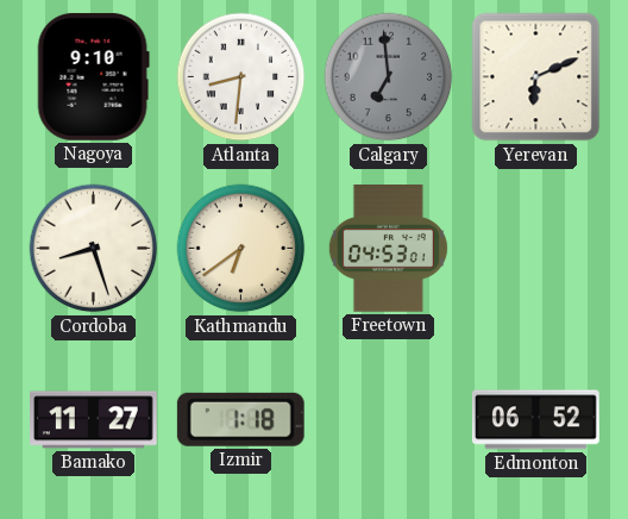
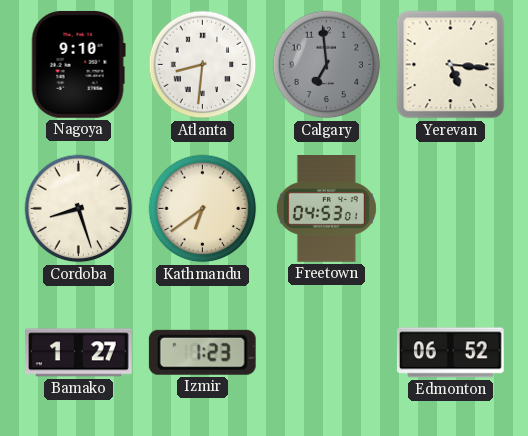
Yerevan: 6:11 -> 5:16 (451, 65)
Bamako: 11:27 -> 1:27 (79, 353)
Izmir: 1:18 -> 1:23 (202, 352)
